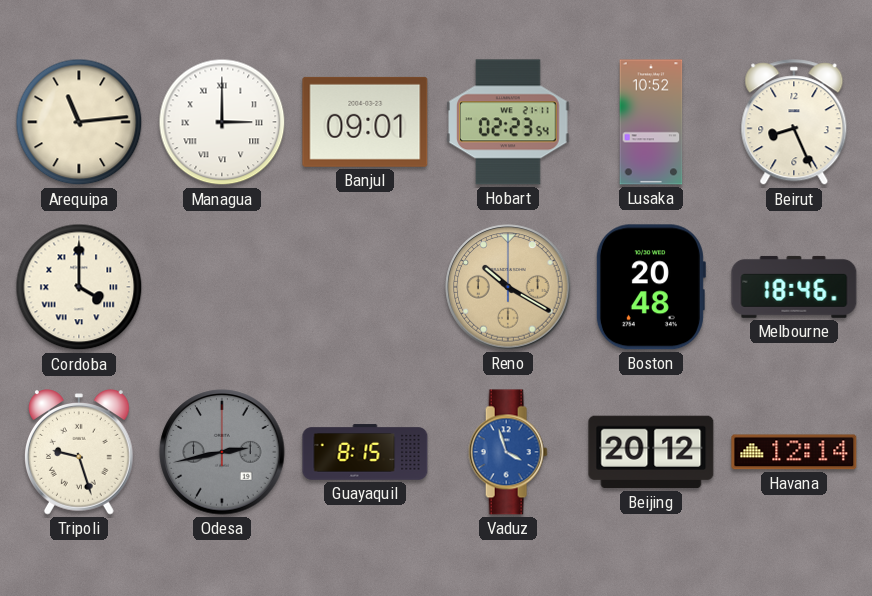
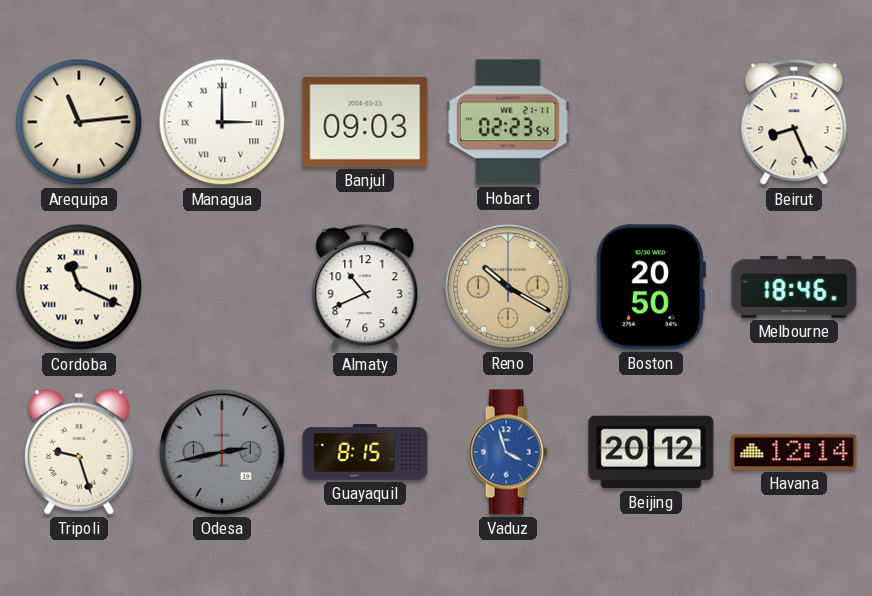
Banjul: 09:01 -> 09:03 (365, 122)
Lusaka: 10:52 -> none (651, 122)
Cordoba: 4:00 -> 11:19 (79, 287)
Almaty: none -> 10:41 (365, 288)
Boston: 20:48 -> 20:50 (650, 287)
